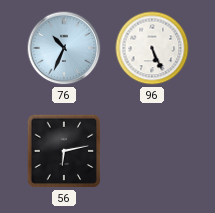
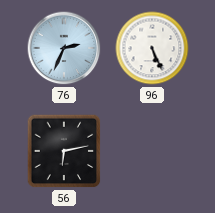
76: 10:34 -> 2:34 (64, 48)
